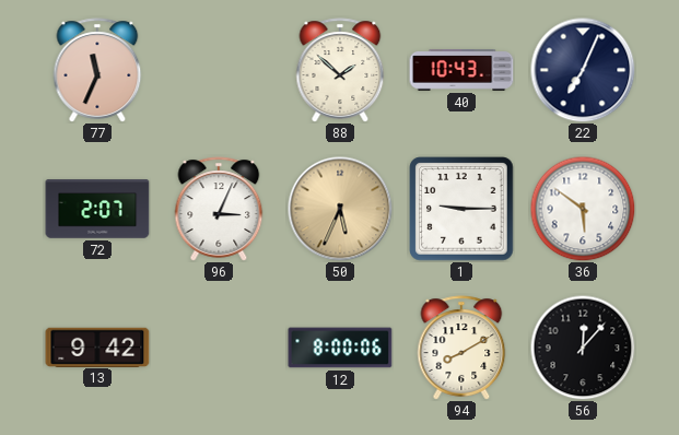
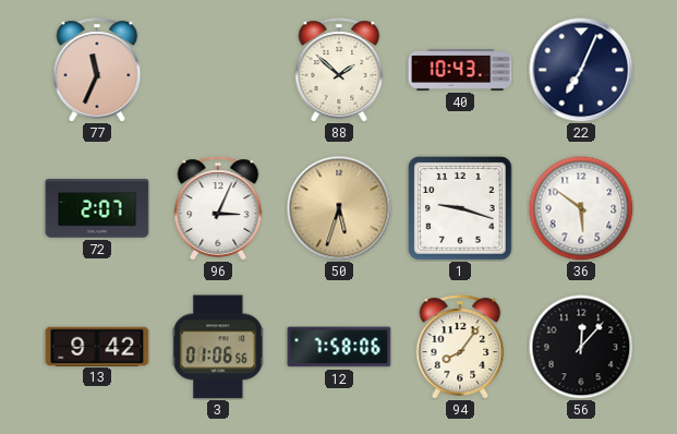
50: 5:34 -> 5:33 (339, 208)
1: 9:15 -> 9:18 (460, 208)
3: none -> 01:06 (218, 347)
12: 8:00 -> 7:58 (339, 347)
94: 8:10 -> 8:06 (460, 347)
